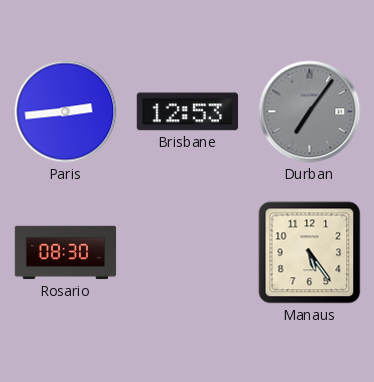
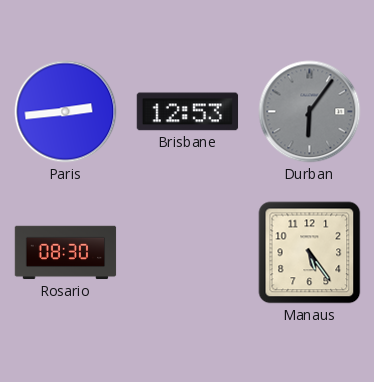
Durban: 7:06 -> 6:06 (310, 112)
